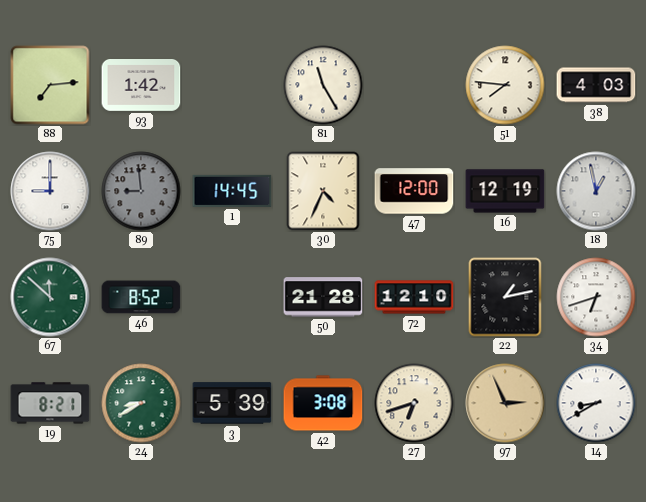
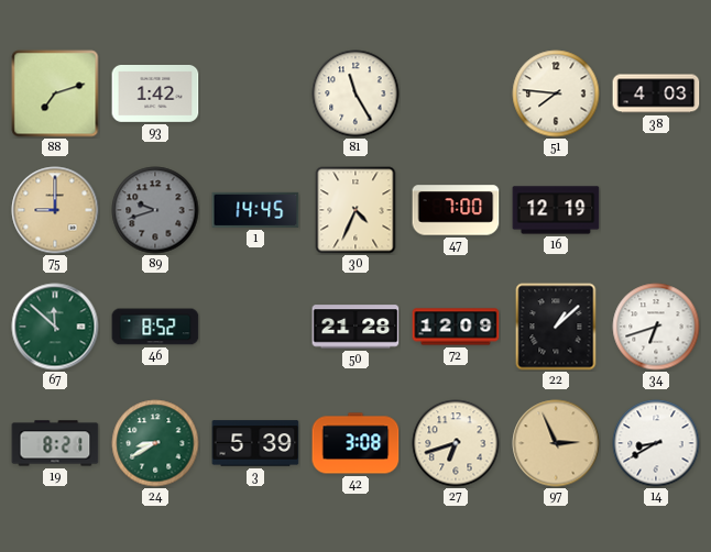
88: 7:14 -> 7:12 (55, 93)
75 dial: white -> champagne (55, 210)
89: 8:59 -> 9:42 (155, 210)
47: 12:00 -> 7:00 (456, 210)
18: 12:58 -> none (596, 191)
72: 12:10 -> 12:09 (456, 327)
22: 1:13 -> 1:08 (556, 327)
